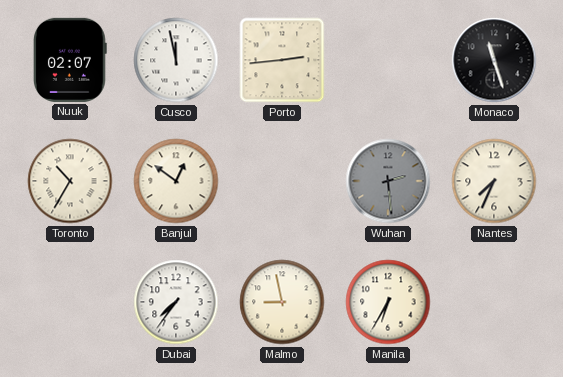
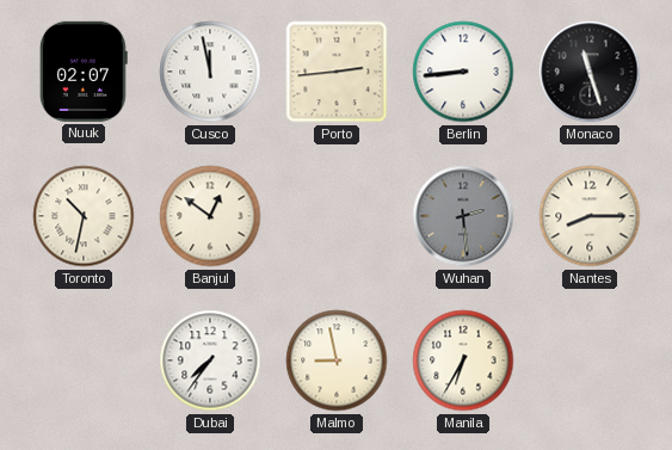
Berlin: none -> 8:44 (463, 72)
Toronto: 10:35 -> 10:32 (84, 216)
Nantes: 7:34 -> 8:15 (590, 216)
